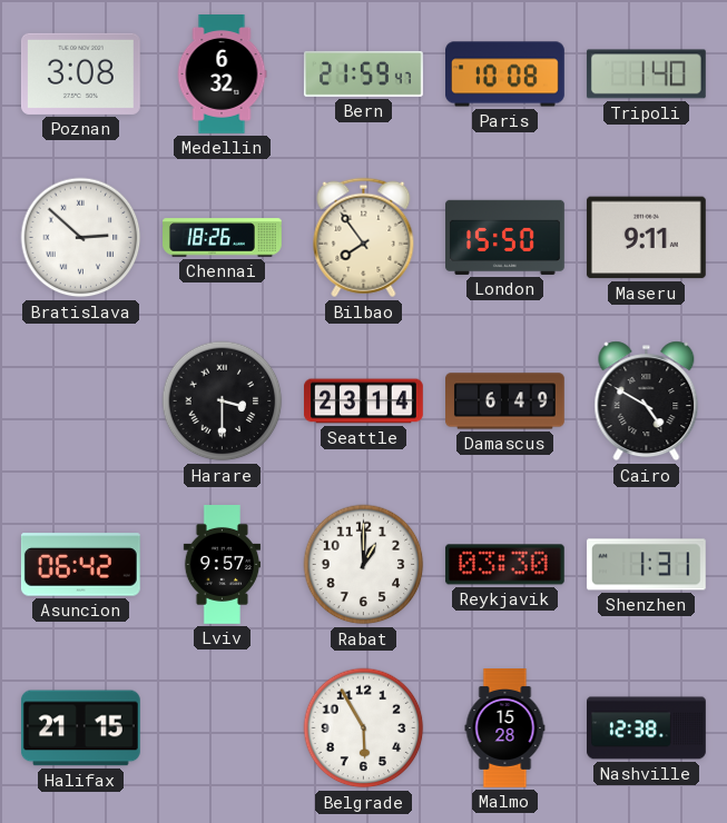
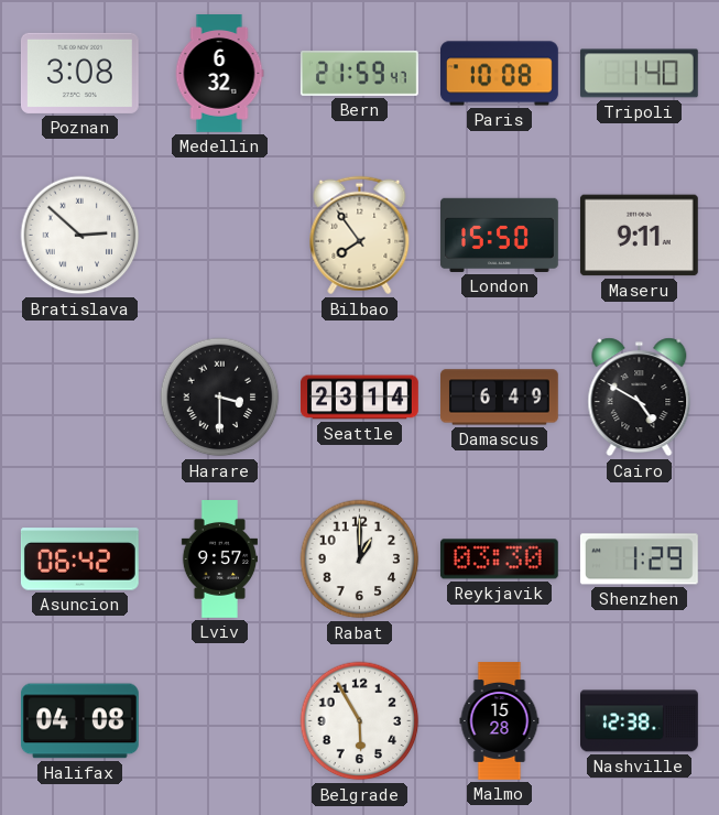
Chennai: 18:26 -> none (223, 238)
Shenzhen: 1:31 -> 1:29 (639, 559)
Halifax: 21:15 -> 04:08 (80, 721)
